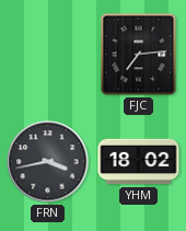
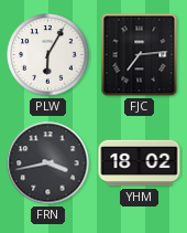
PLW: none -> 6:05 (48, 55)
